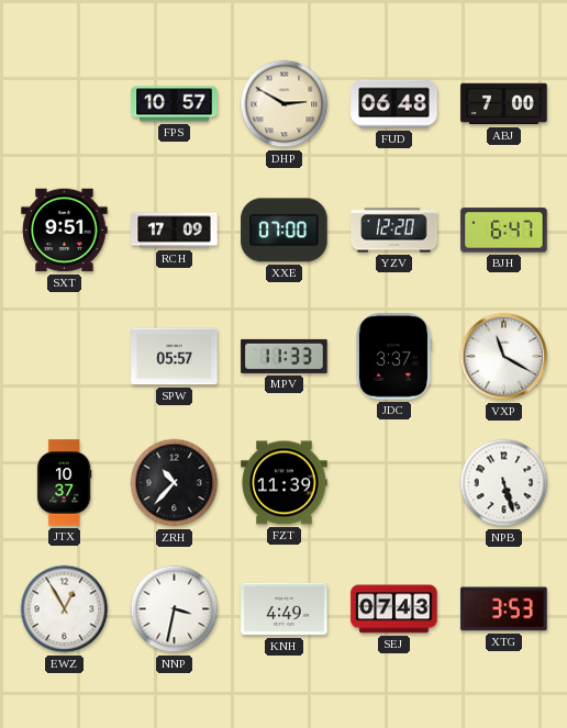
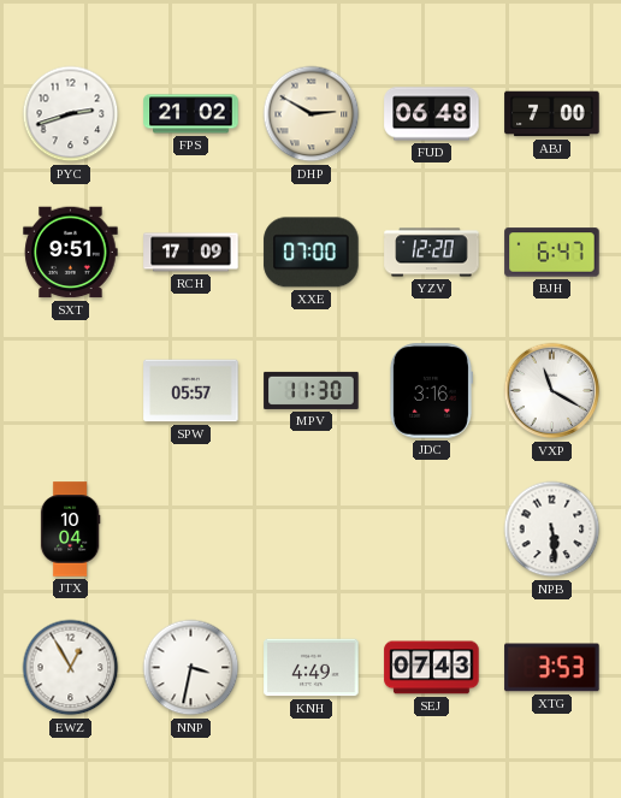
PYC: none -> 2:42 (71, 114)
FPS: 10:57 -> 21:02 (191, 114)
MPV: 11:33 -> 11:30 (312, 390)
JDC: 3:37 -> 3:16 (431, 391)
JTX: 10:37 -> 10:04 (70, 530)
ZRH: 10:37 -> none (175, 483)
FZT: 11:39 -> none (285, 483)
NPB: 5:27 -> 5:29 (552, 530)
